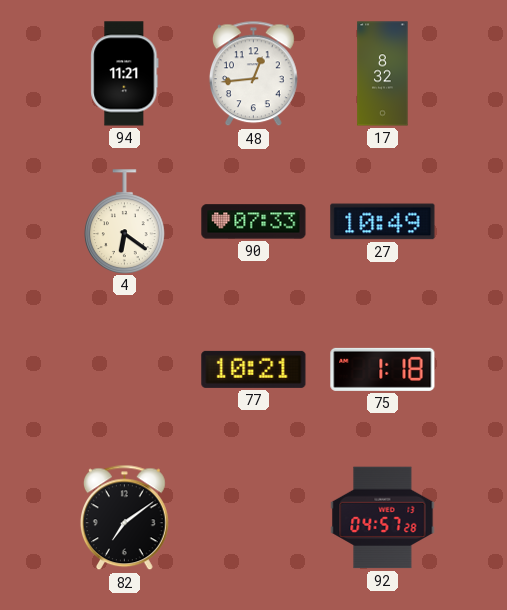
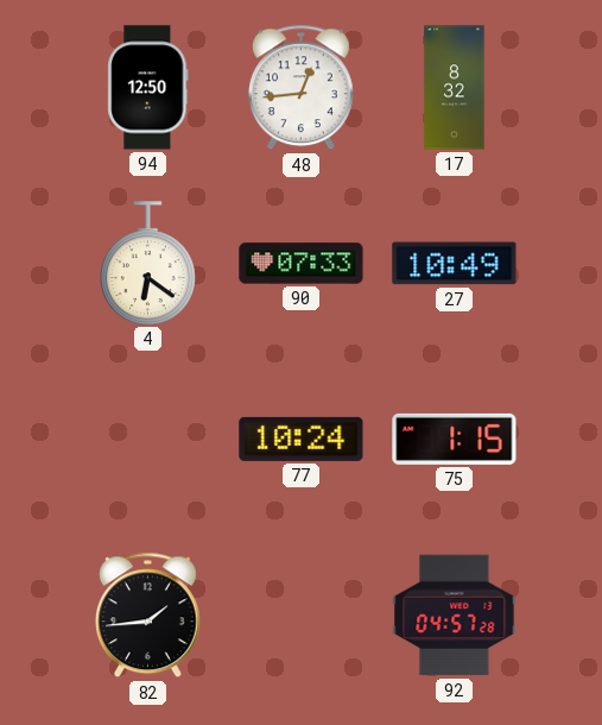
94: 11:21 -> 12:50 (148, 88)
77: 10:21 -> 10:24 (302, 439)
75: 1:18 -> 1:15 (455, 439)
82: 7:09 -> 1:44 (147, 616)
